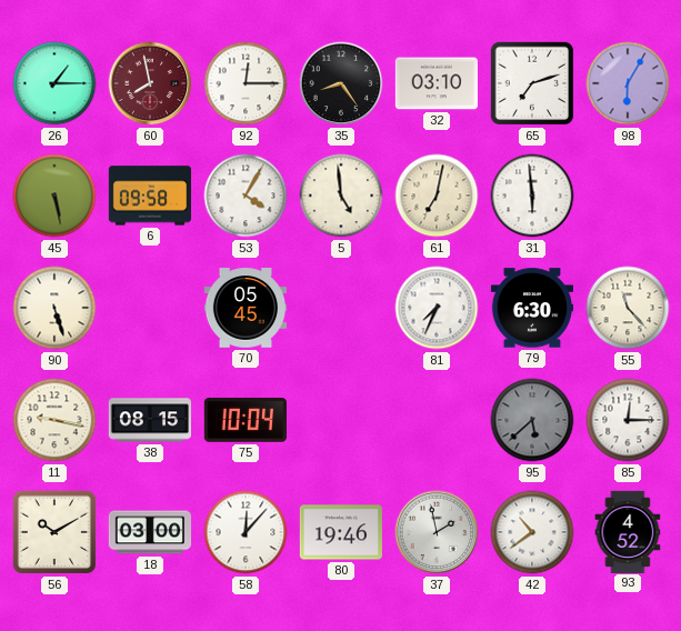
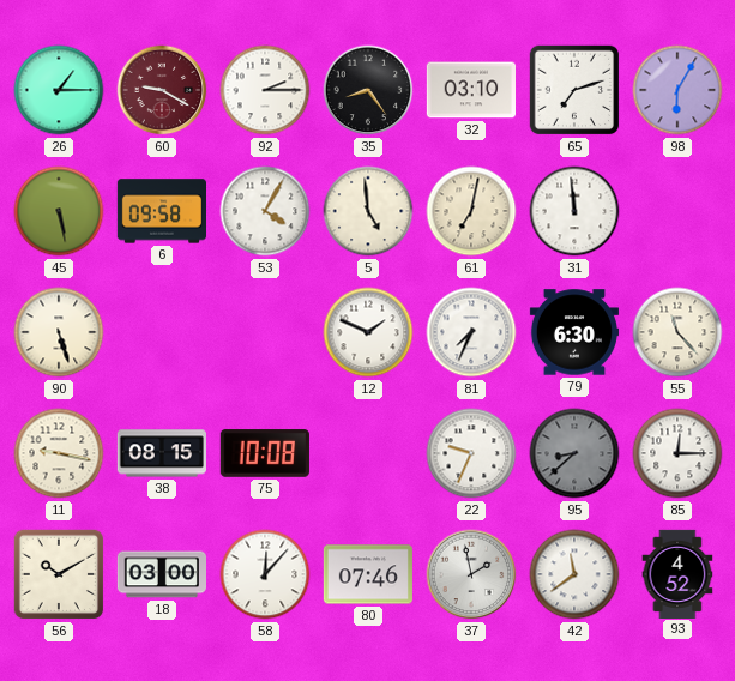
60: 7:58 -> 9:20 (162, 90)
92: 12:15 -> 2:15 (265, 90)
31: 5:59 -> 11:59 (574, 211)
70: 05:45 -> none (244, 308)
12: none -> 1:49 (368, 332)
75: 10:04 -> 10:08 (265, 453)
22: none -> 9:34 (471, 453)
95: 5:38 -> 8:38 (574, 453)
80: 19:46 -> 07:46 (368, 574)
42: 10:39 -> 11:39 (574, 574)
